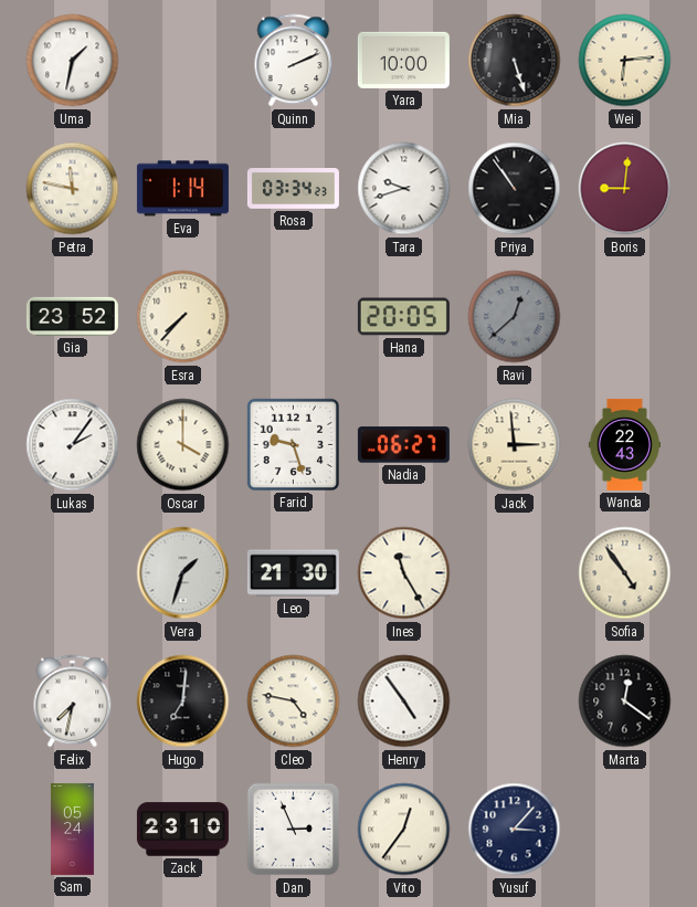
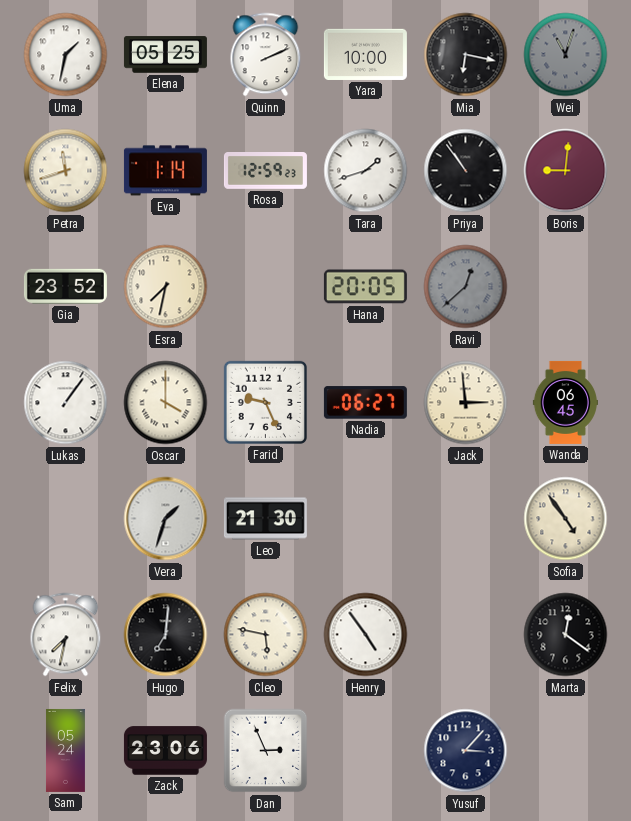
Elena: none -> 05:25 (165, 55)
Mia: 5:27 -> 6:17 (466, 55)
Wei: 6:14 -> 11:03 (566, 55)
Wei dial: cream -> grey (566, 55)
Petra: 11:47 -> 11:42 (66, 171)
Rosa: 03:34 -> 12:59 (265, 171)
Tara: 9:42 -> 1:42 (366, 171)
Esra: 7:37 -> 7:32 (166, 287)
Lukas: 2:06 -> 1:06 (66, 403)
Farid: 9:27 -> 9:26 (265, 402)
Wanda: 22:43 -> 06:45 (565, 402)
Ines: 11:25 -> none (404, 573)
Cleo: 4:47 -> 5:47 (266, 635)
Zack: 23:10 -> 23:06 (165, 751)
Vito: 12:36 -> none (404, 830)
